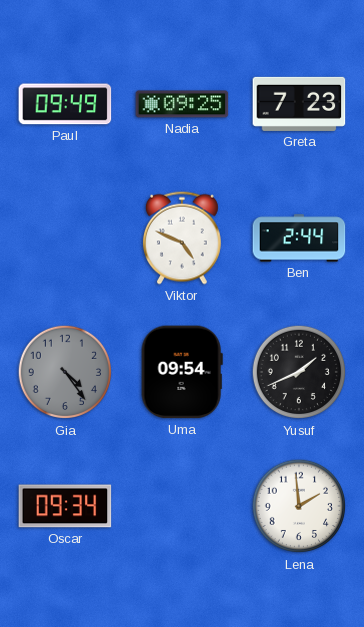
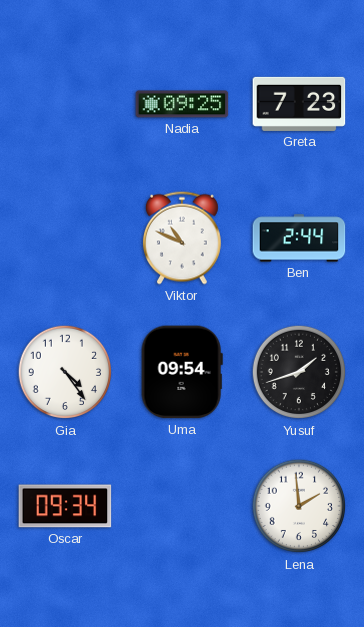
Paul: 09:49 -> none (65, 104)
Viktor: 4:49 -> 10:49 (182, 238)
Gia dial: grey -> white (65, 372)
Yusuf: 1:41 -> 1:42 (299, 372)
